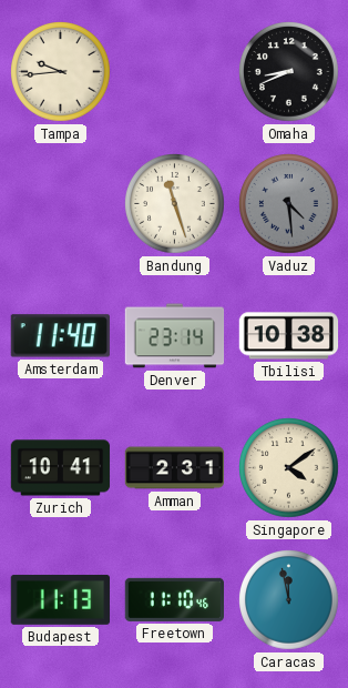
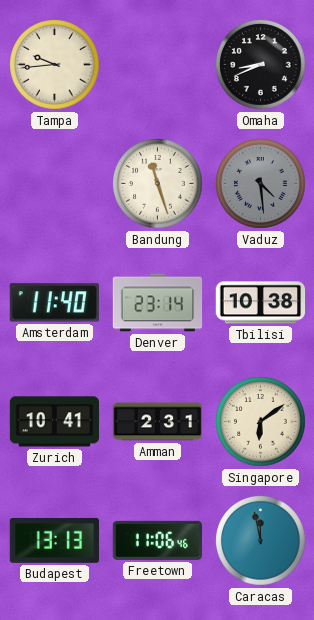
Singapore: 4:09 -> 6:09 (261, 422)
Budapest: 11:13 -> 13:13 (54, 540)
Freetown: 11:10 -> 11:06 (158, 540)
